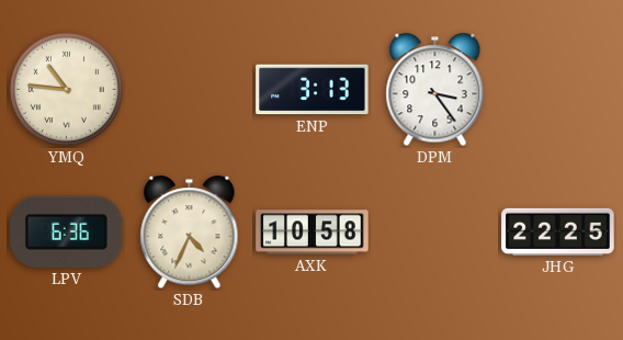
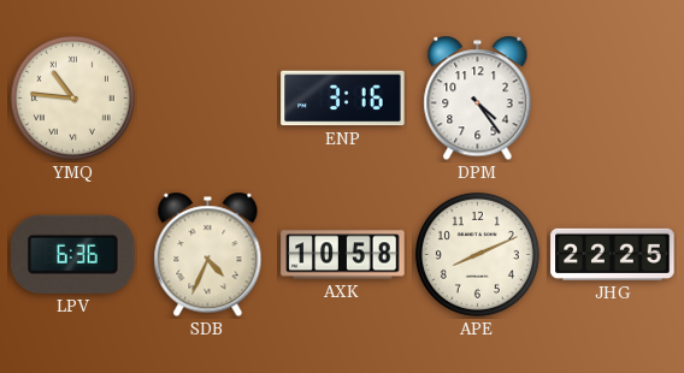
ENP: 3:13 -> 3:16 (343, 99)
DPM: 3:24 -> 4:24 (478, 99)
APE: none -> 8:11 (477, 254)
